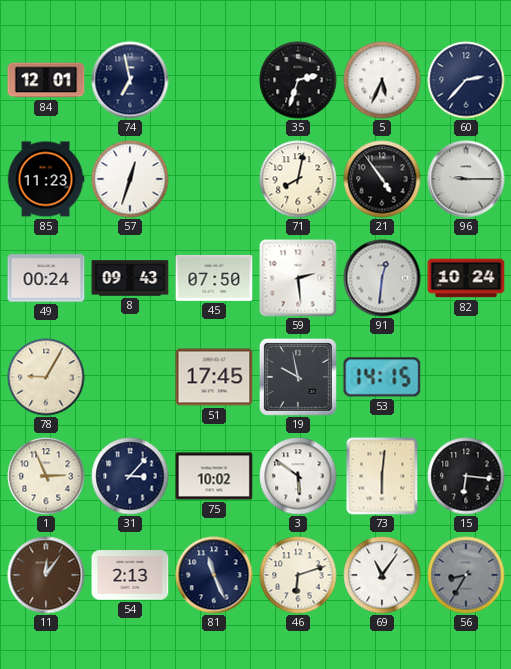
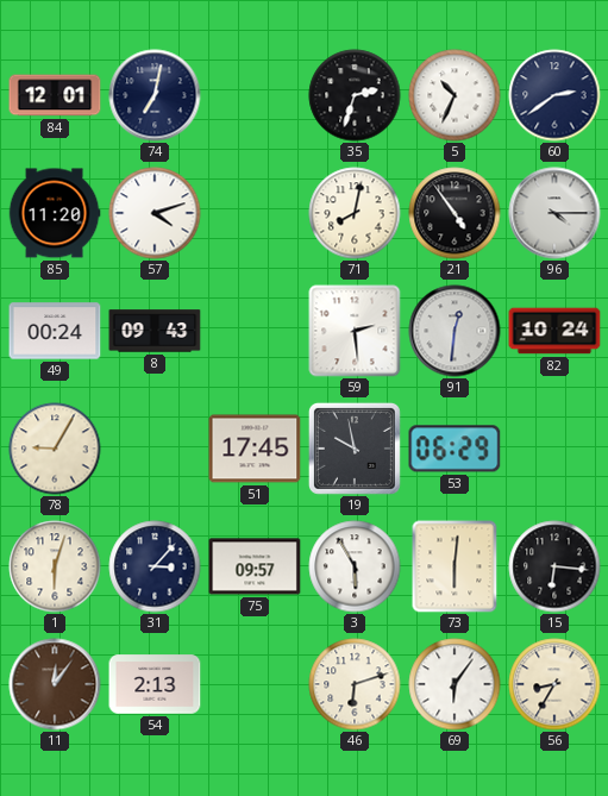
74: 6:58 -> 7:02 (155, 95)
5: 5:34 -> 10:34 (455, 95)
60: 2:37 -> 2:39 (554, 95)
85: 11:23 -> 11:20 (55, 213)
57: 12:33 -> 4:12 (155, 213)
96: 9:15 -> 4:15 (554, 213)
45: 07:50 -> none (214, 278)
53: 14:15 -> 06:29 (455, 449)
1: 2:56 -> 6:03 (55, 566)
75: 10:02 -> 09:57 (255, 566)
3: 5:51 -> 5:55 (355, 566)
81: 11:26 -> none (214, 575)
69: 11:06 -> 6:06 (455, 684)
56 dial: grey -> cream (554, 684)
